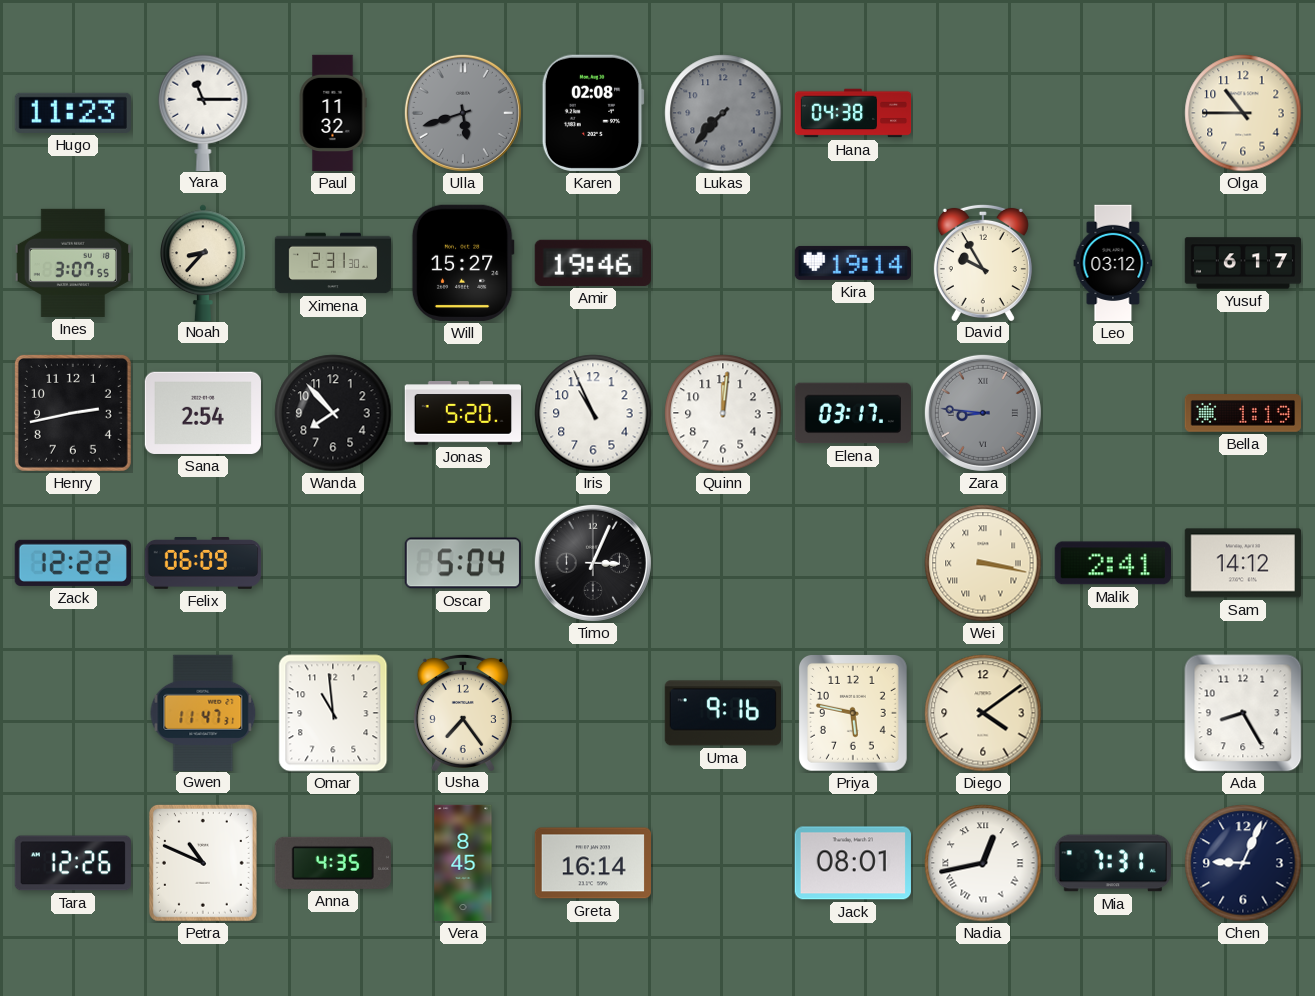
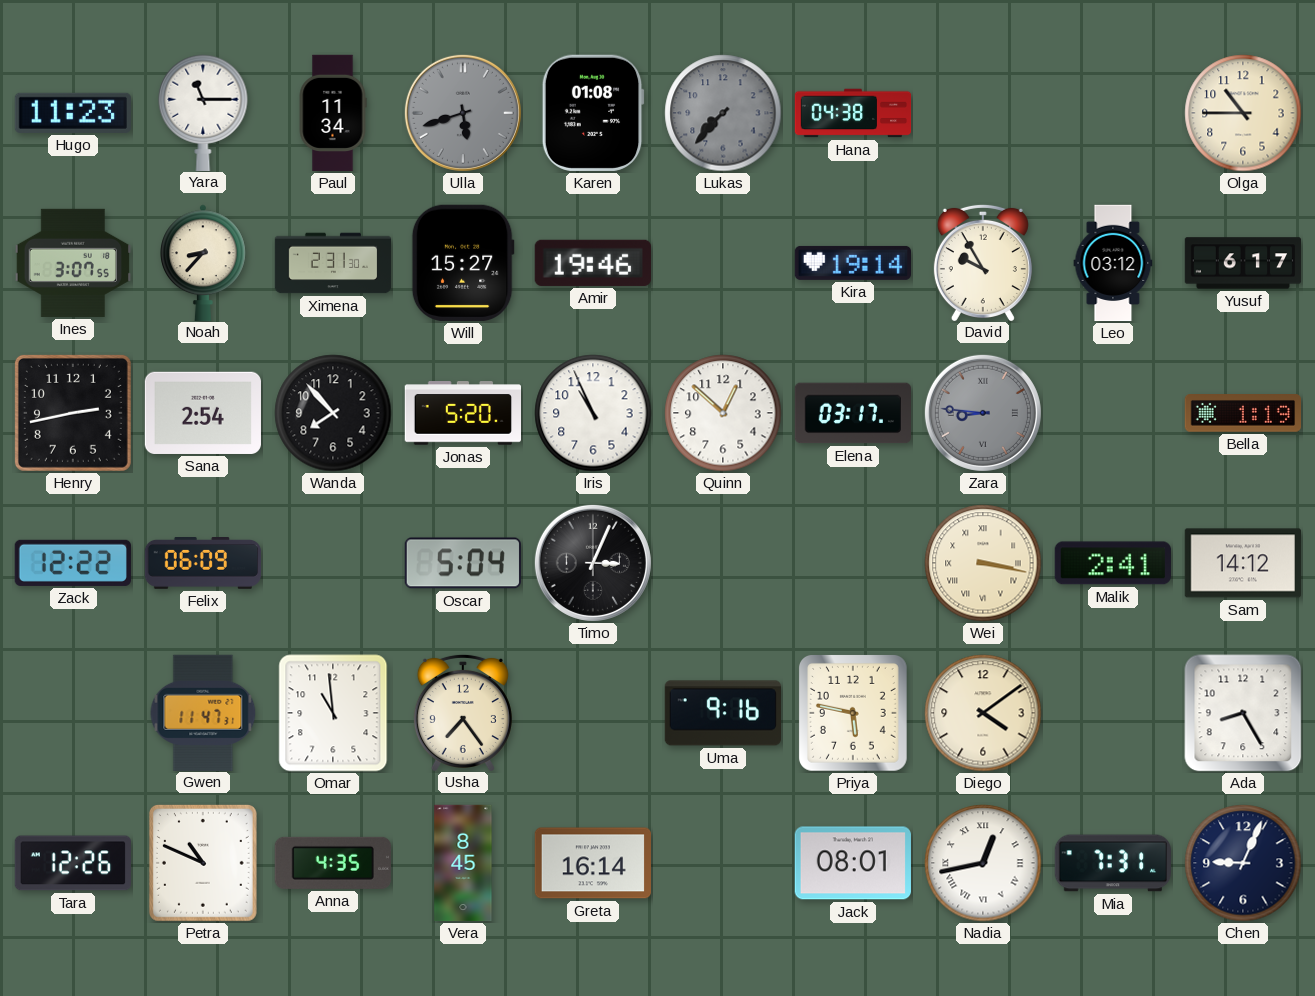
Paul: 11:32 -> 11:34 (333, 113)
Karen: 02:08 -> 01:08 (593, 113)
Quinn: 12:01 -> 12:52 (723, 413)
